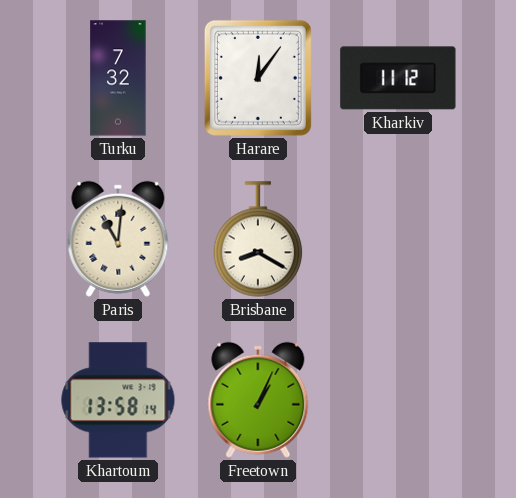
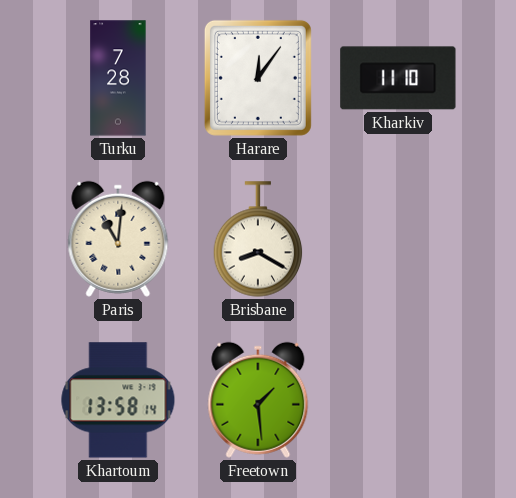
Turku: 7:32 -> 7:28 (118, 78)
Kharkiv: 11:12 -> 11:10 (398, 78)
Freetown: 1:04 -> 1:29 (258, 400)
